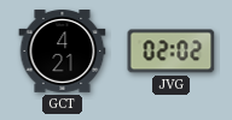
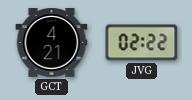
JVG: 02:02 -> 02:22 (142, 43)
